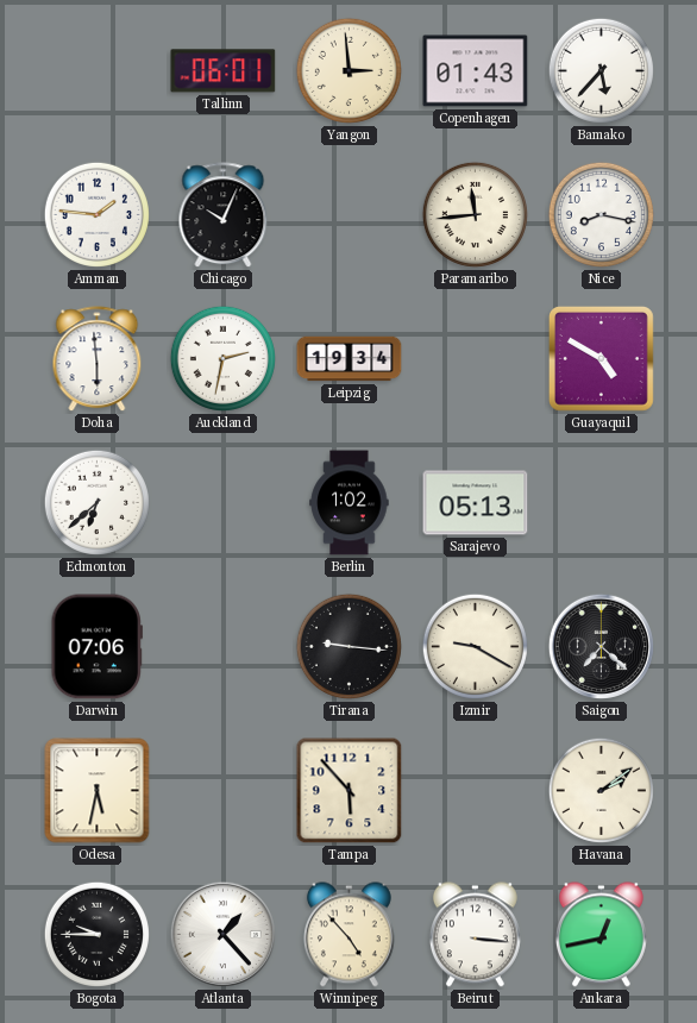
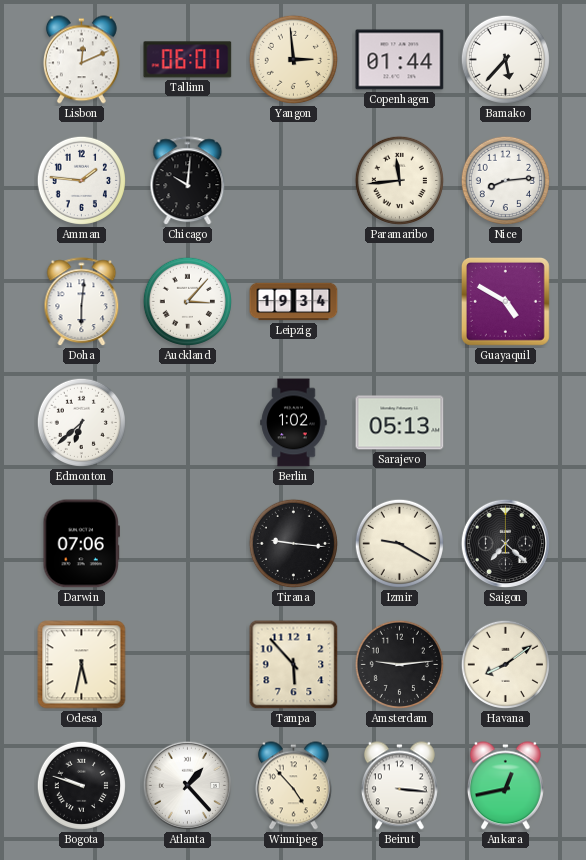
Lisbon: none -> 12:11 (81, 60)
Copenhagen: 01:43 -> 01:44 (400, 60)
Chicago: 10:04 -> 10:01 (188, 181)
Nice: 8:17 -> 8:14 (505, 180)
Doha: 5:59 -> 6:01 (82, 302)
Auckland: 2:32 -> 3:07 (187, 301)
Amsterdam: none -> 9:14 (399, 664)
Havana: 2:09 -> 8:09 (505, 664)
Bogota: 9:45 -> 9:48 (81, 785)
